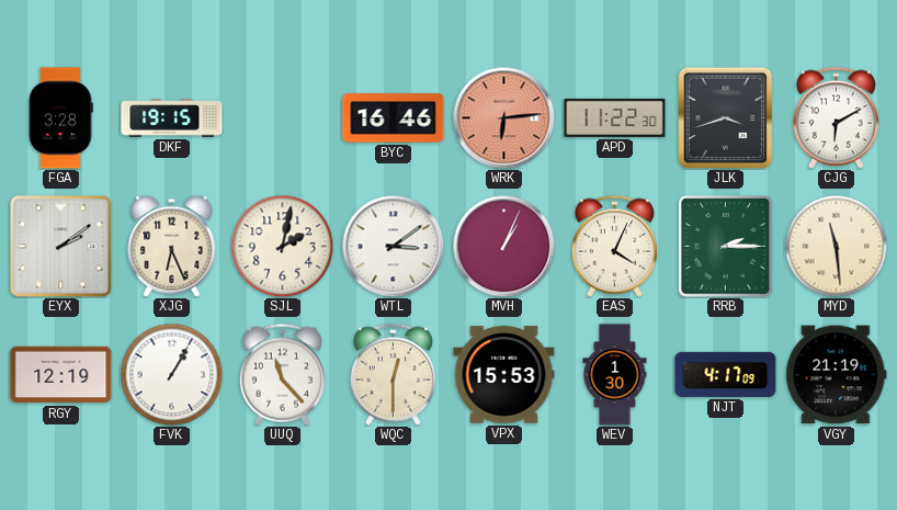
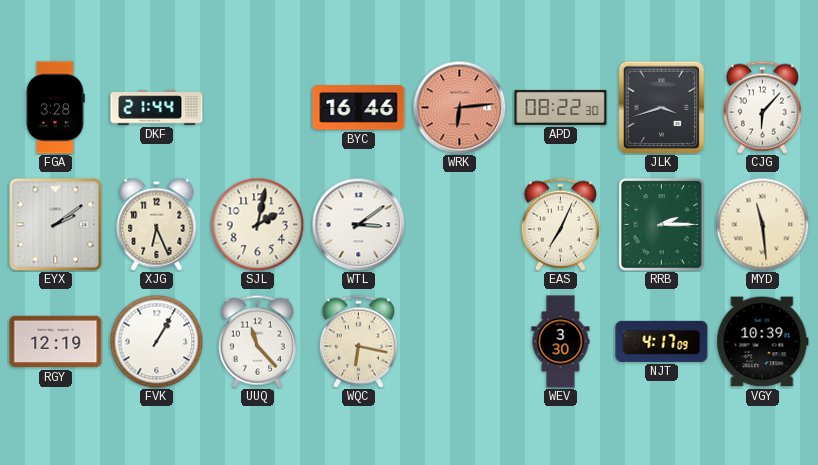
DKF: 19:15 -> 21:44 (157, 108)
APD: 11:22 -> 08:22 (561, 107)
CJG: 6:10 -> 6:07 (762, 107)
MVH: 1:04 -> none (503, 246)
EAS: 4:04 -> 7:04 (560, 224)
WQC: 12:30 -> 6:17 (358, 341)
VPX: 15:53 -> none (504, 375)
WEV: 1:30 -> 3:30 (561, 342)
VGY: 21:19 -> 10:39 (763, 342)
